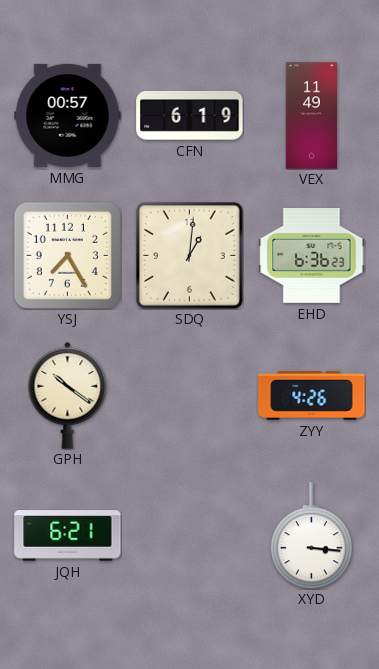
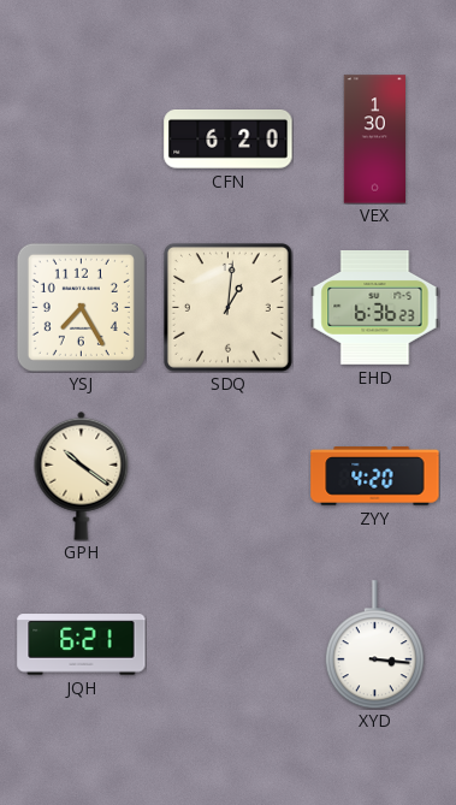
MMG: 00:57 -> none (68, 115)
CFN: 6:19 -> 6:20 (229, 140)
VEX: 11:49 -> 1:30 (374, 140)
ZYY: 4:26 -> 4:20 (375, 477)
